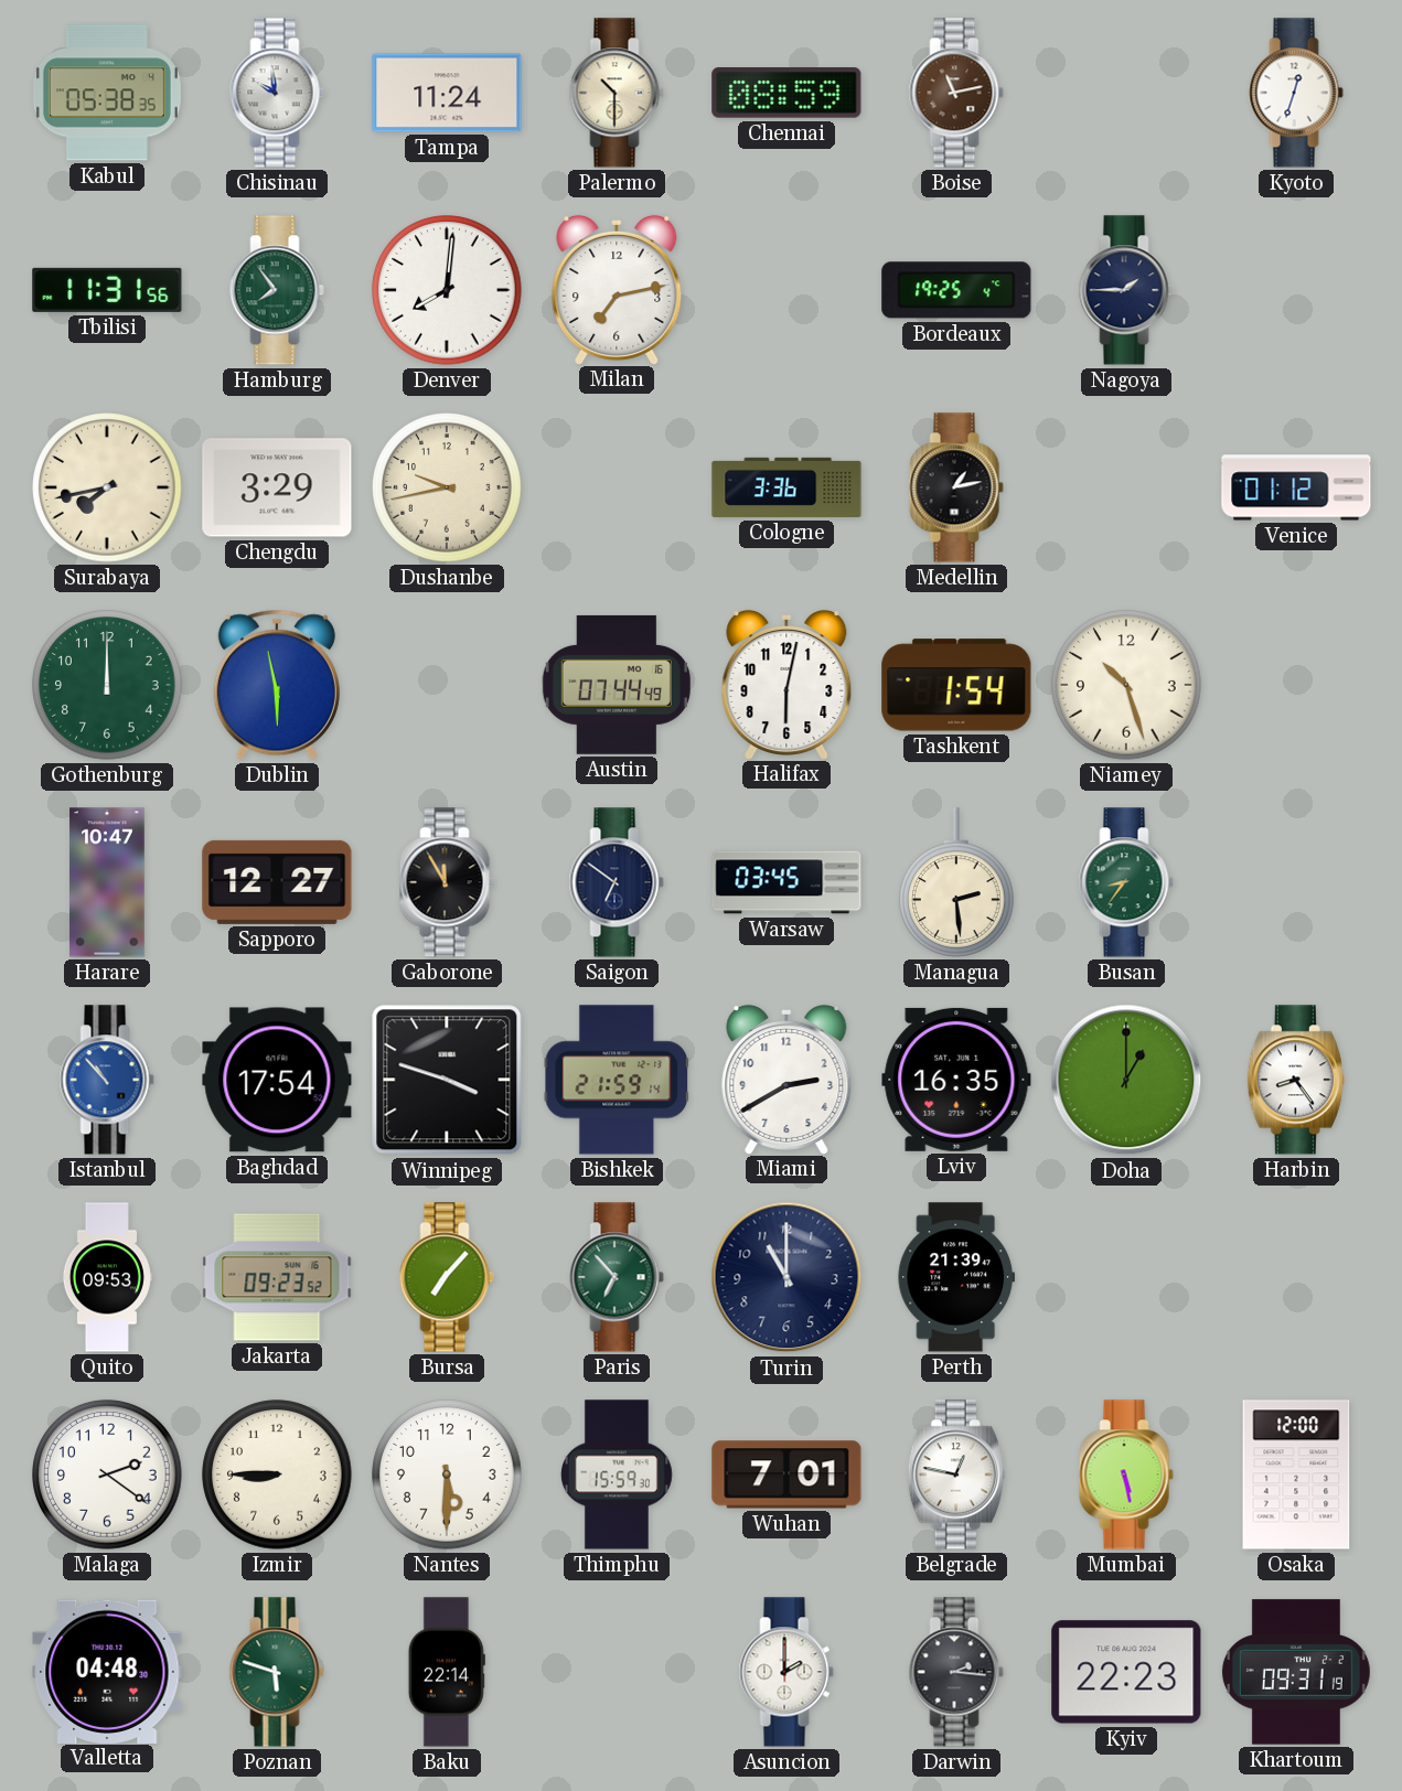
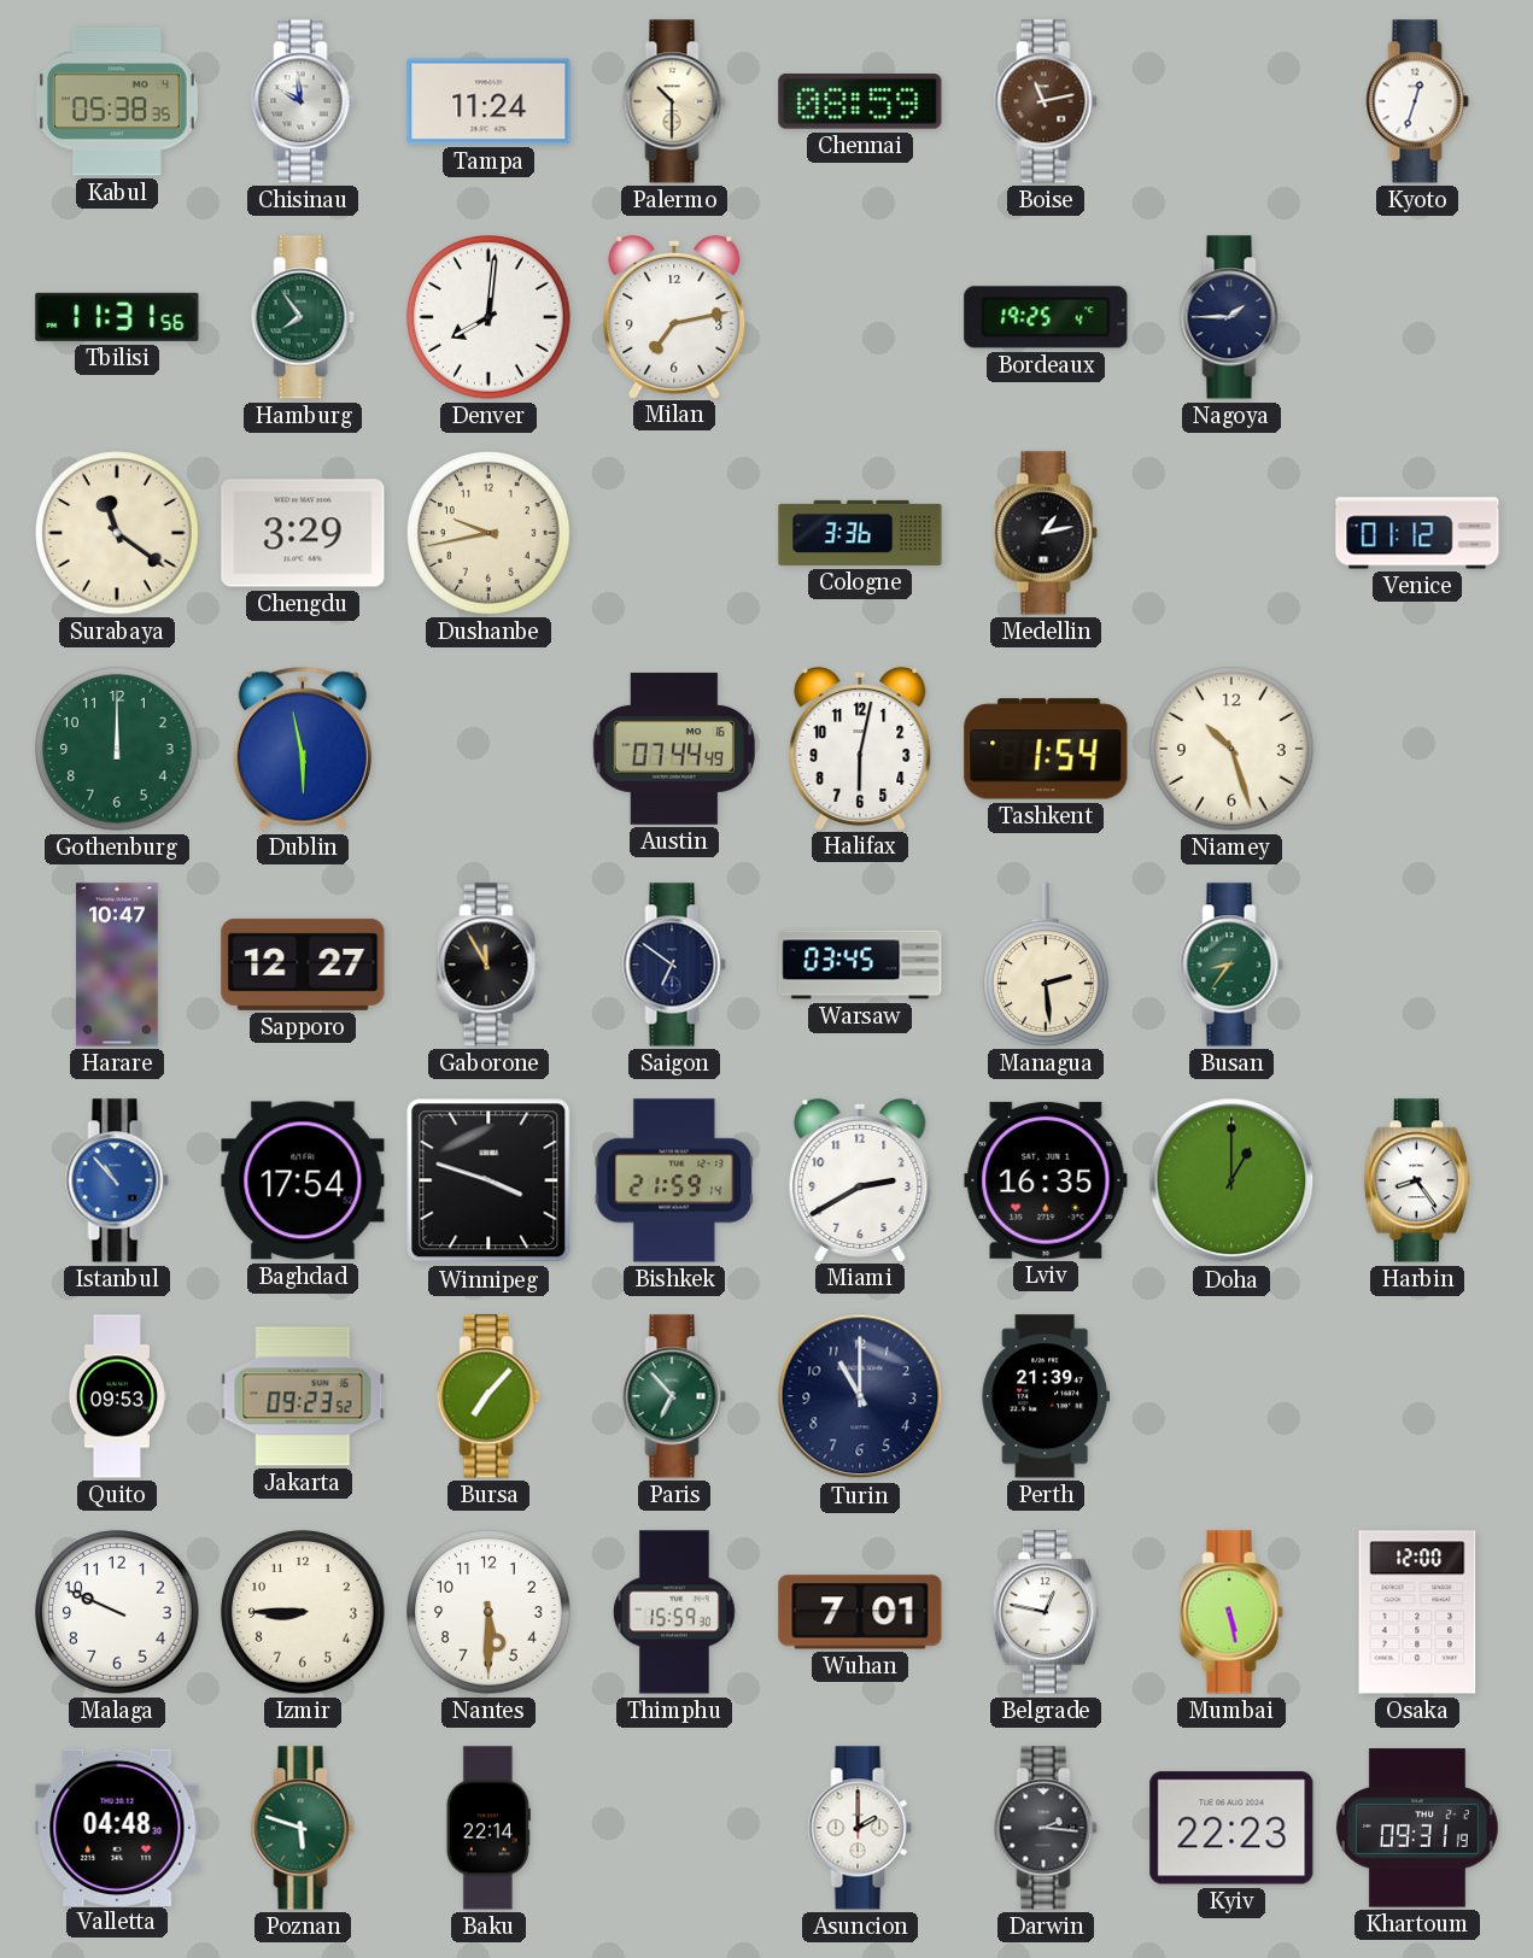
Surabaya: 7:43 -> 11:21 (117, 533)
Malaga: 2:21 -> 9:49 (117, 1612)
